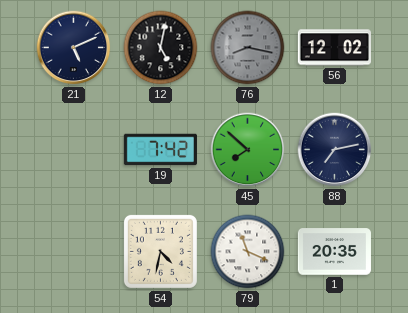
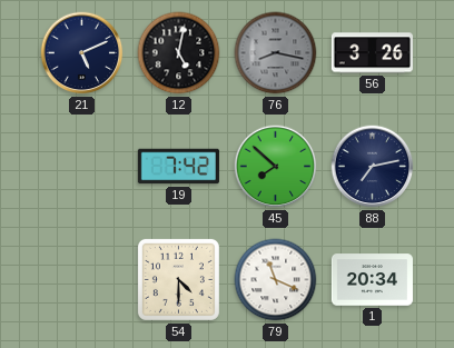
56: 12:02 -> 3:26 (372, 53)
54: 4:32 -> 4:30 (178, 279)
1: 20:35 -> 20:34 (372, 280)
